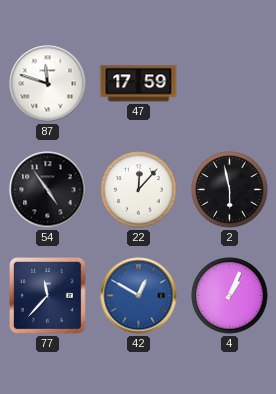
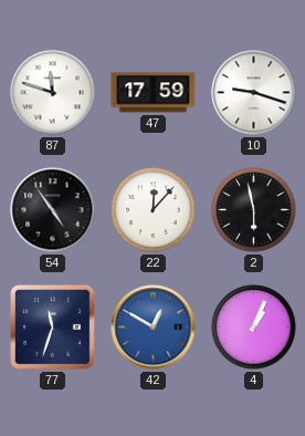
10: none -> 9:18 (254, 93)
77: 11:37 -> 11:33 (53, 328)
